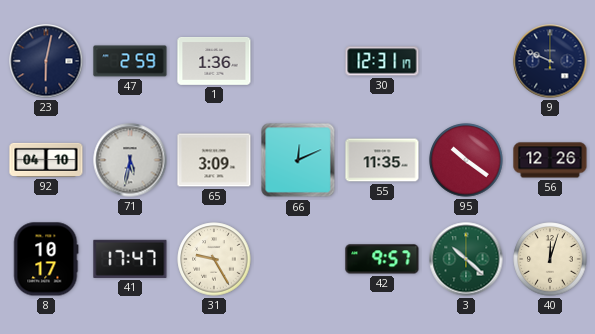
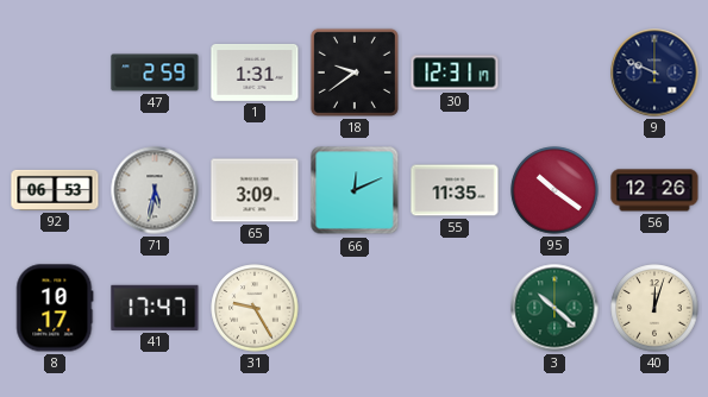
23: 6:02 -> none (46, 61)
1: 1:36 -> 1:31 (255, 73)
18: none -> 9:39 (355, 73)
92: 04:10 -> 06:53 (55, 190)
42: 9:57 -> none (382, 259)
